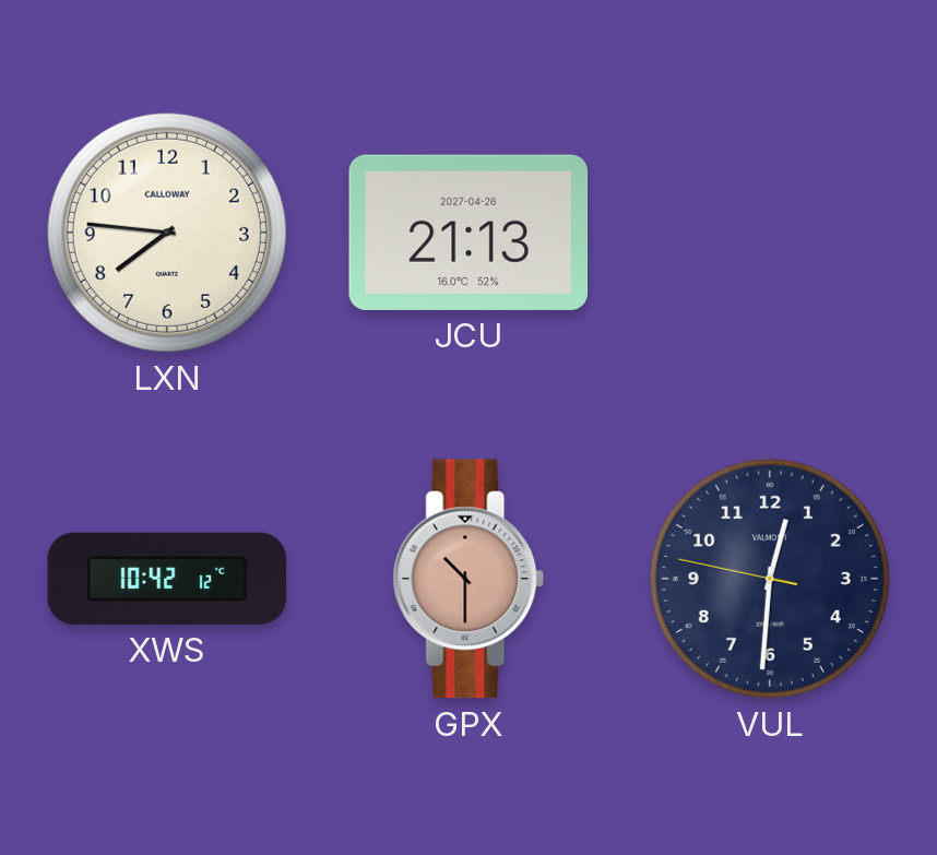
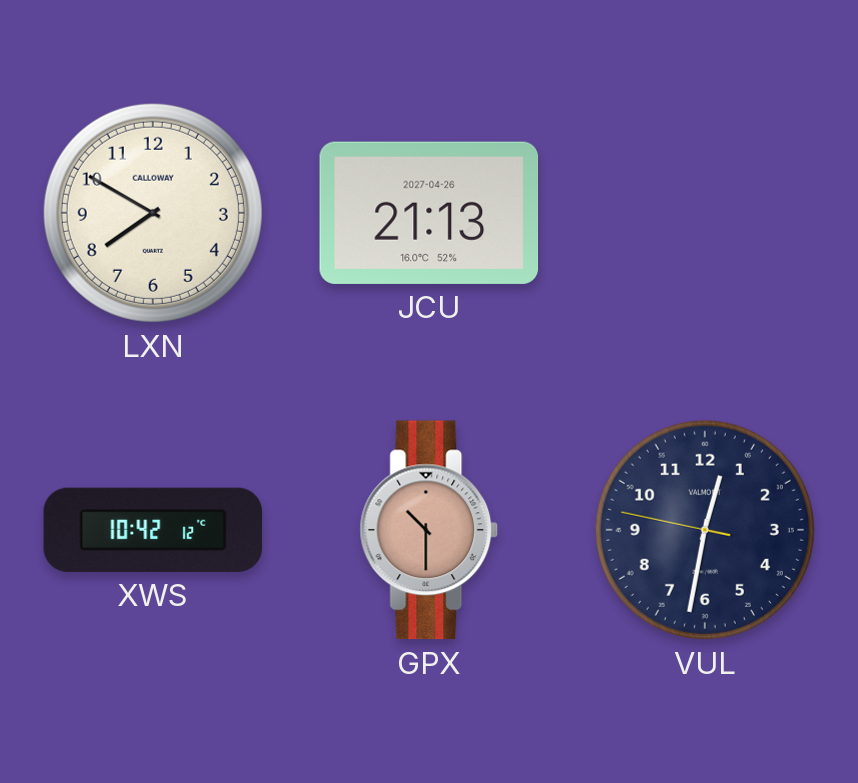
LXN: 7:46 -> 7:50 (153, 213)
VUL: 12:30 -> 12:31 (705, 530)
